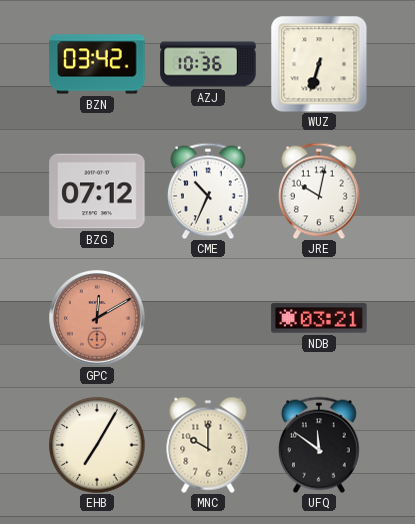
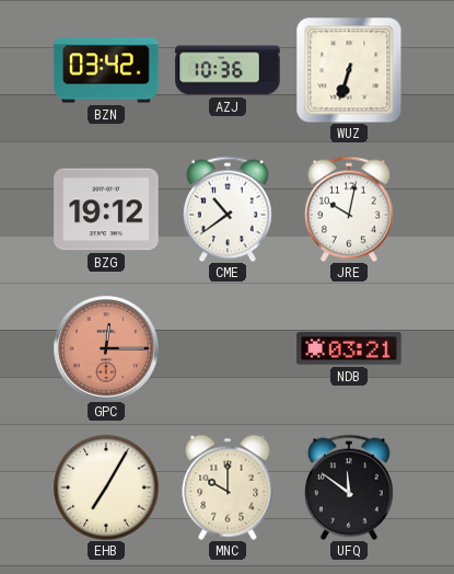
BZG: 07:12 -> 19:12 (106, 209)
CME: 10:34 -> 10:39 (228, 209)
GPC: 12:10 -> 12:15 (106, 348)
